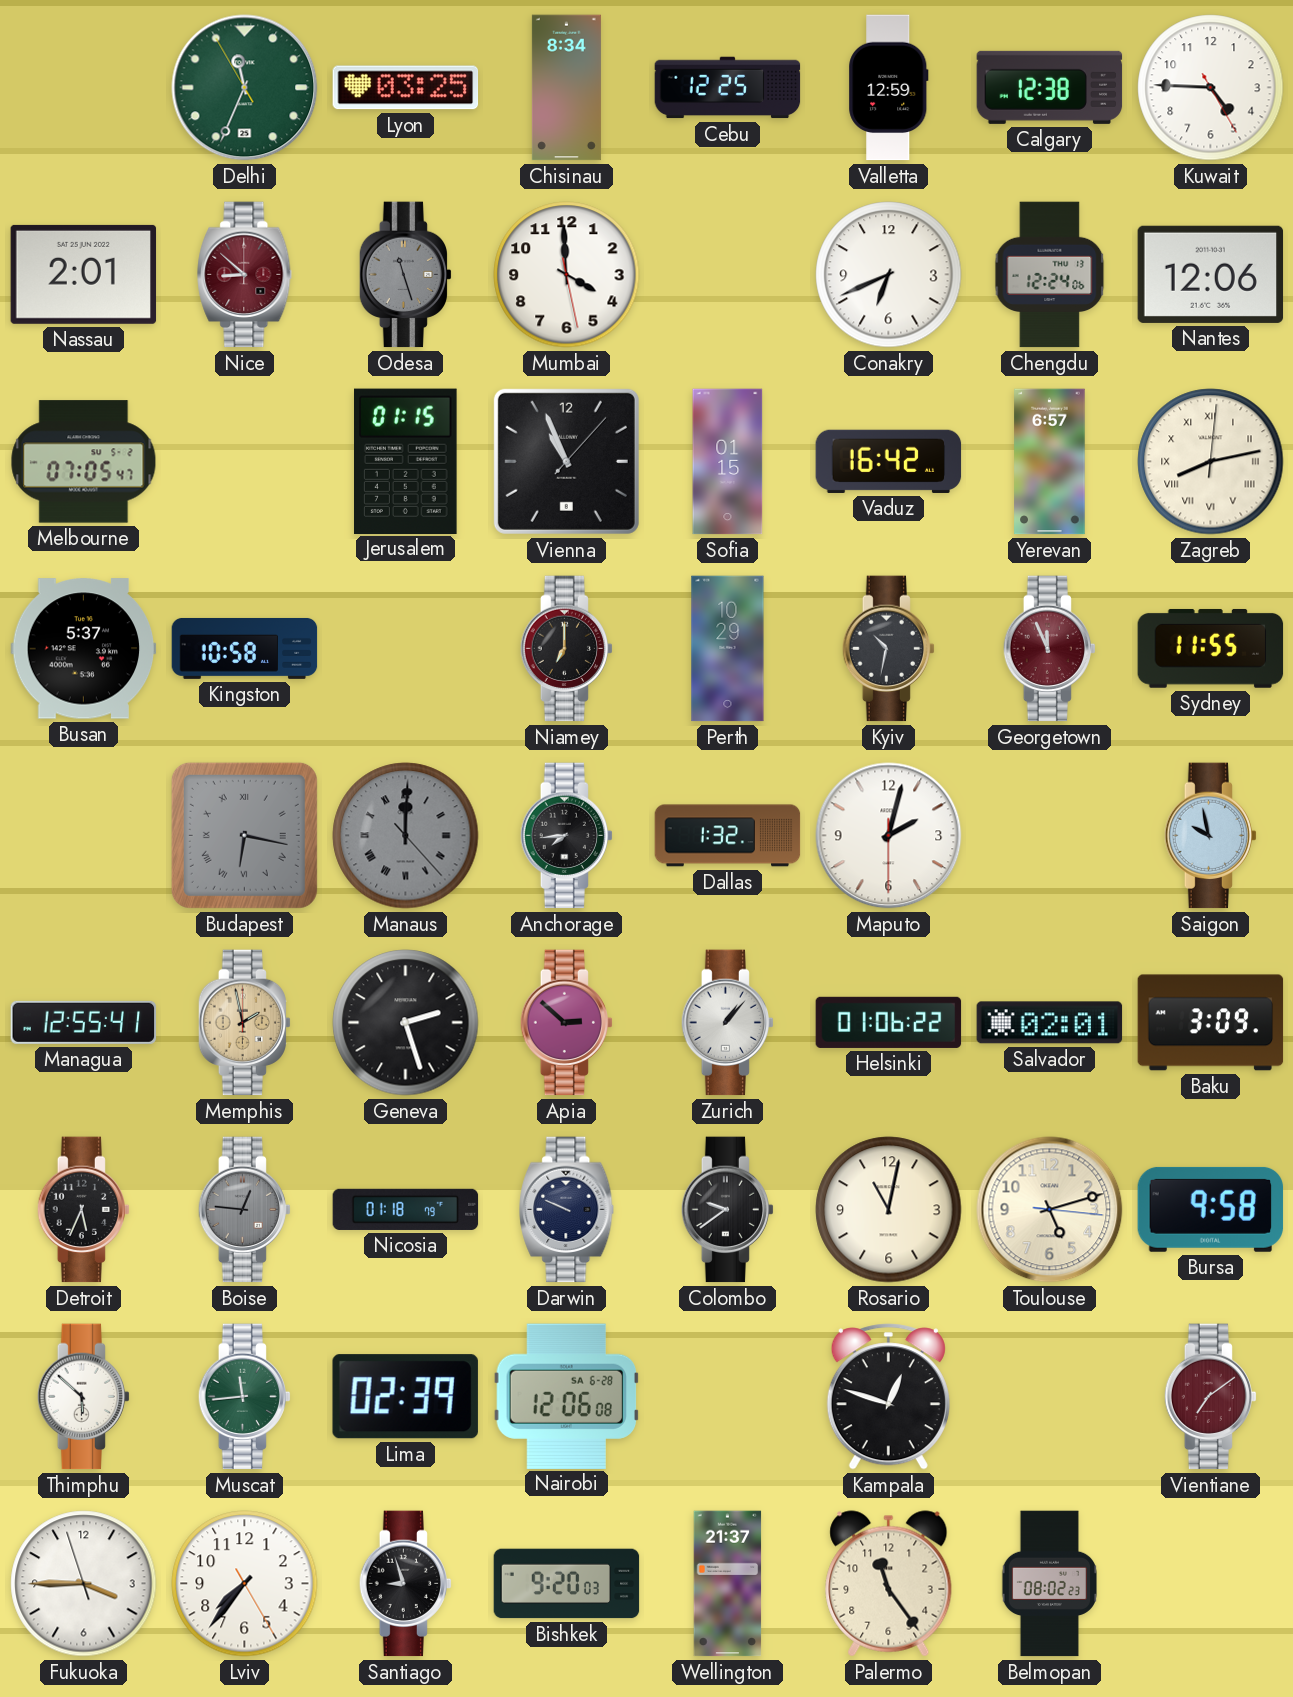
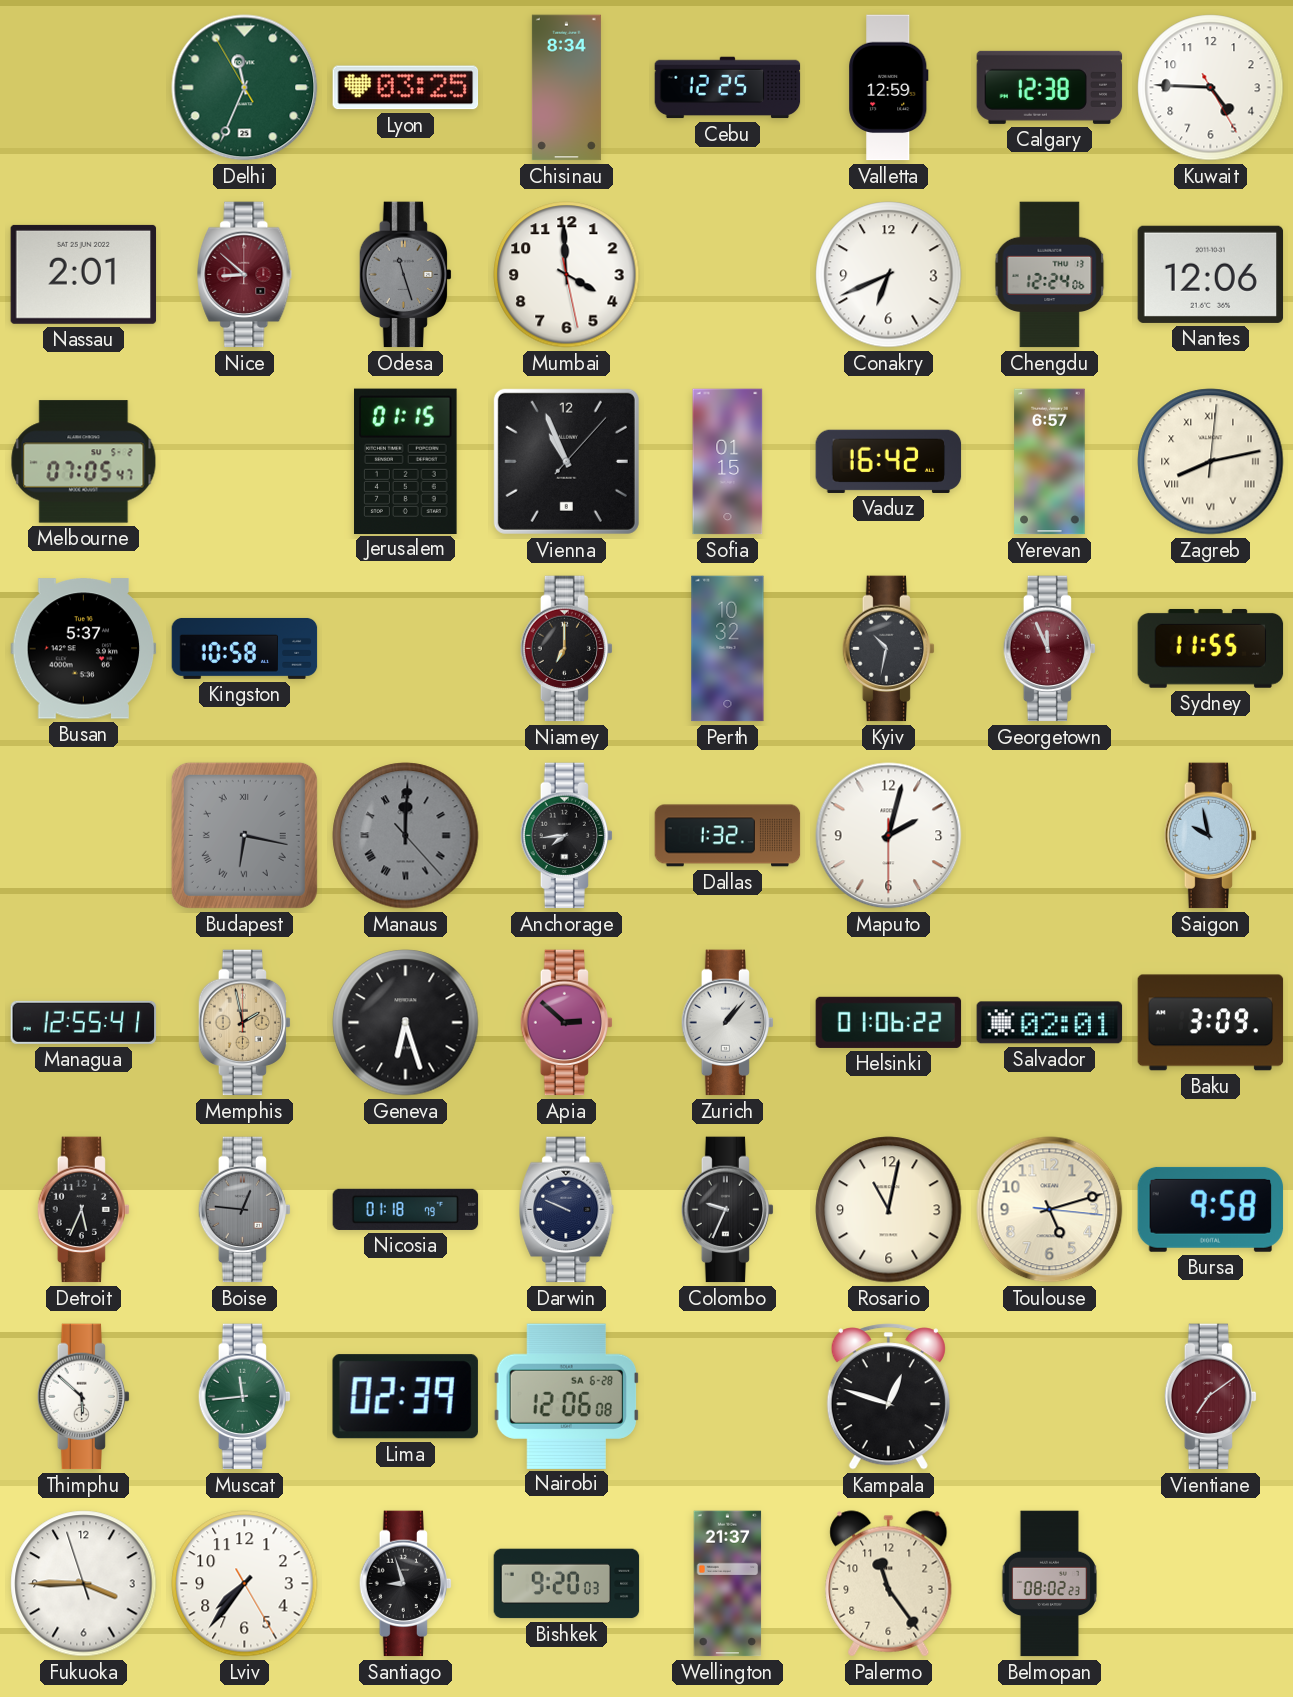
Perth: 10:29 -> 10:32 (728, 649)
Geneva: 2:27 -> 6:27 (406, 1023)
Colombo: 9:39 -> 9:34 (727, 1210)
